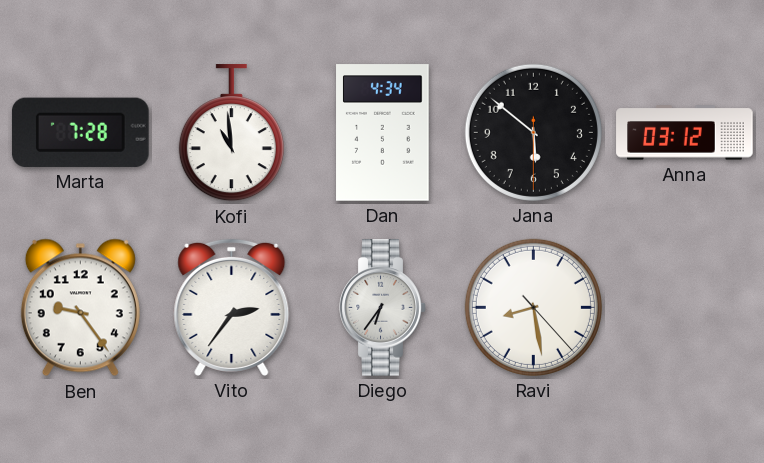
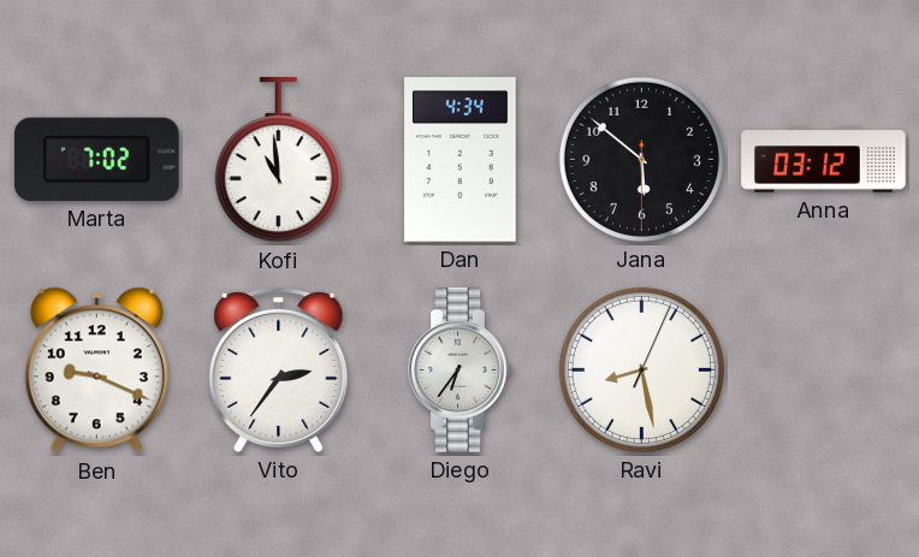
Marta: 7:28 -> 7:02 (96, 159)
Ben: 9:24 -> 9:19 (96, 371)
Ravi: 8:28:23 -> 8:28:04 (641, 369)
